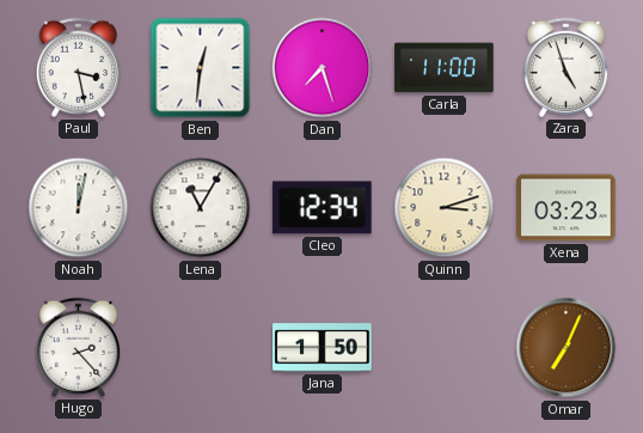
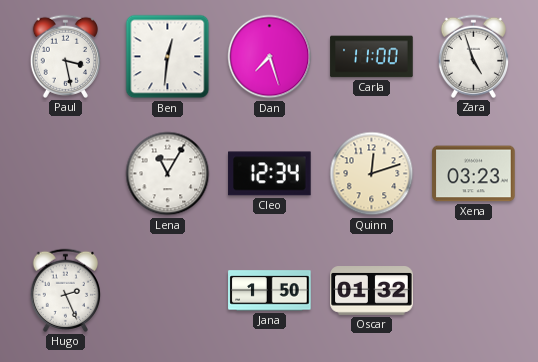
Noah: 12:02 -> none (79, 208)
Quinn: 3:12 -> 12:12 (372, 174)
Hugo: 2:23 -> 2:26 (65, 290)
Oscar: none -> 01:32 (372, 291)
Omar: 7:04 -> none (567, 348)
